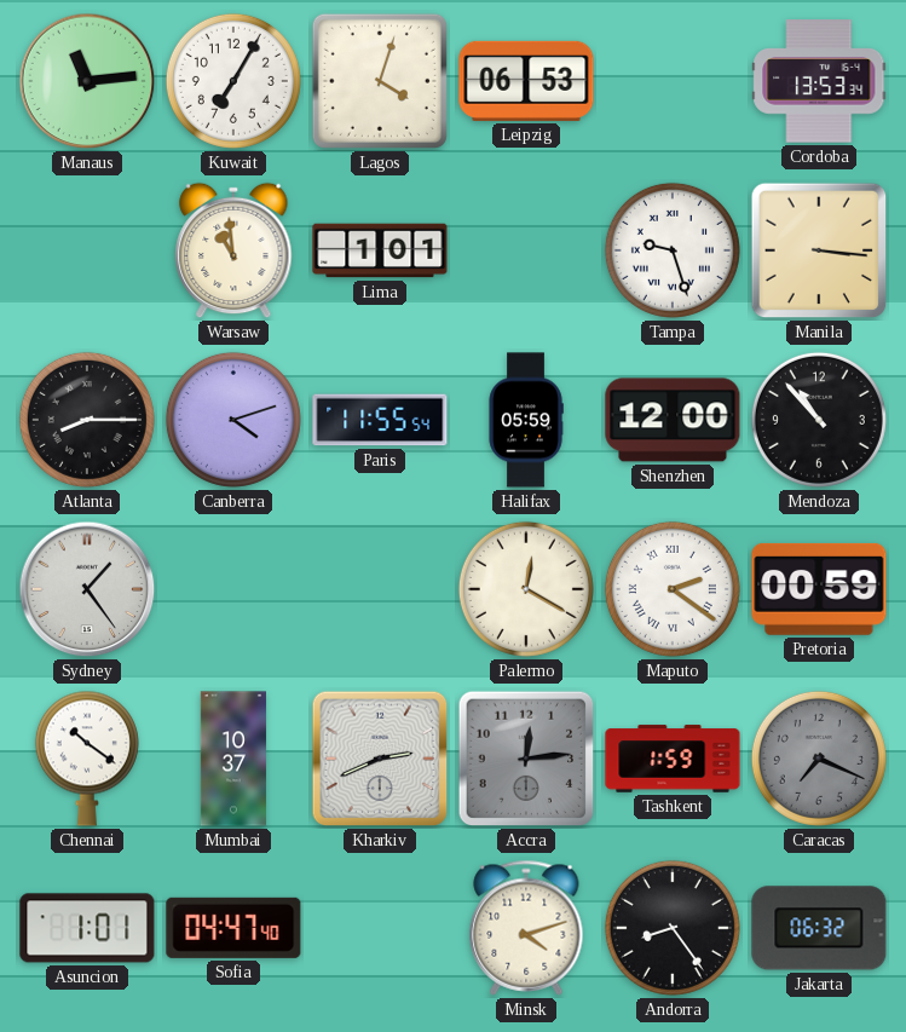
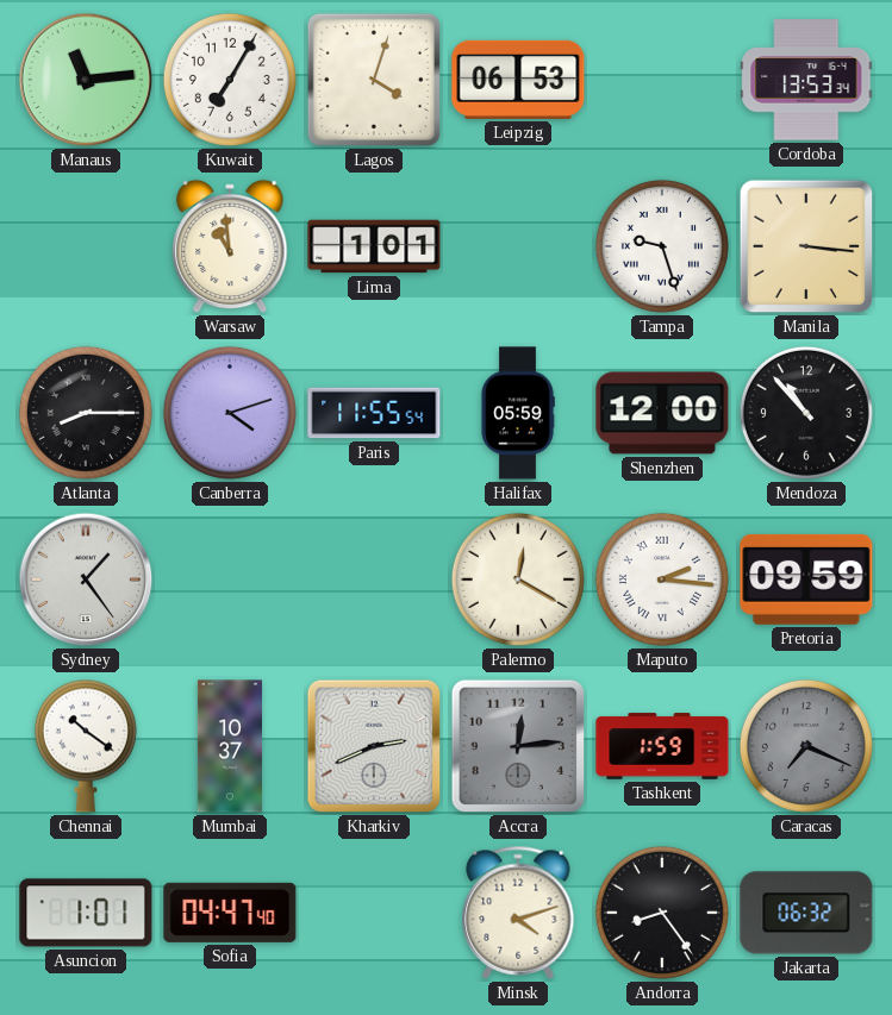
Maputo: 2:21 -> 2:16 (662, 579)
Pretoria: 00:59 -> 09:59 (806, 579)
